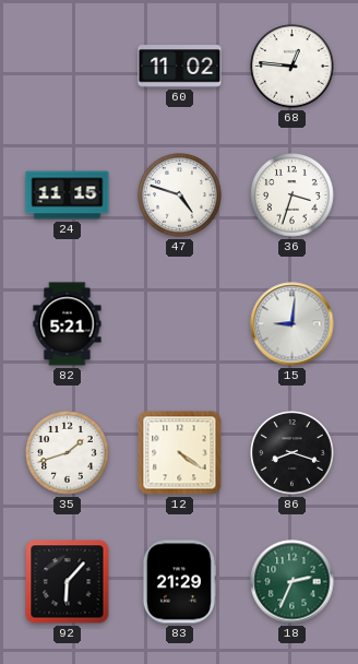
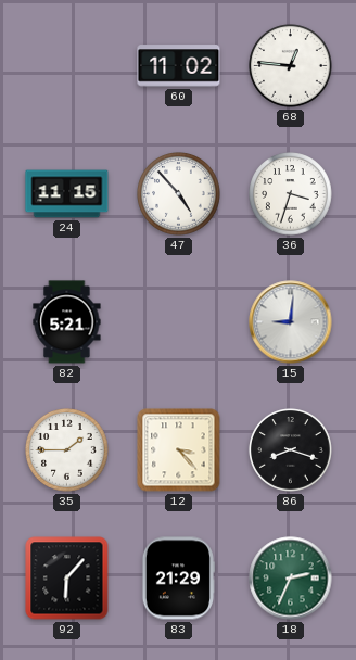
47: 4:48 -> 4:53 (179, 194)
35: 1:42 -> 1:45 (67, 450)
12: 4:21 -> 3:23 (179, 450)
